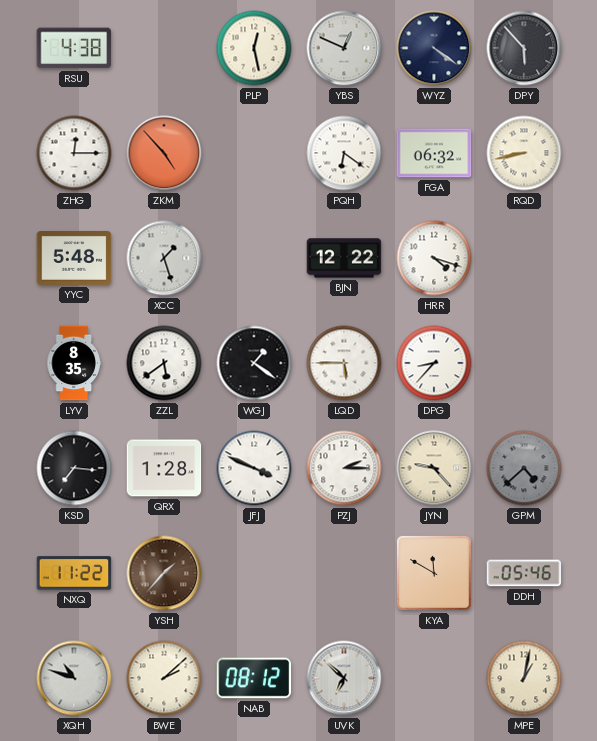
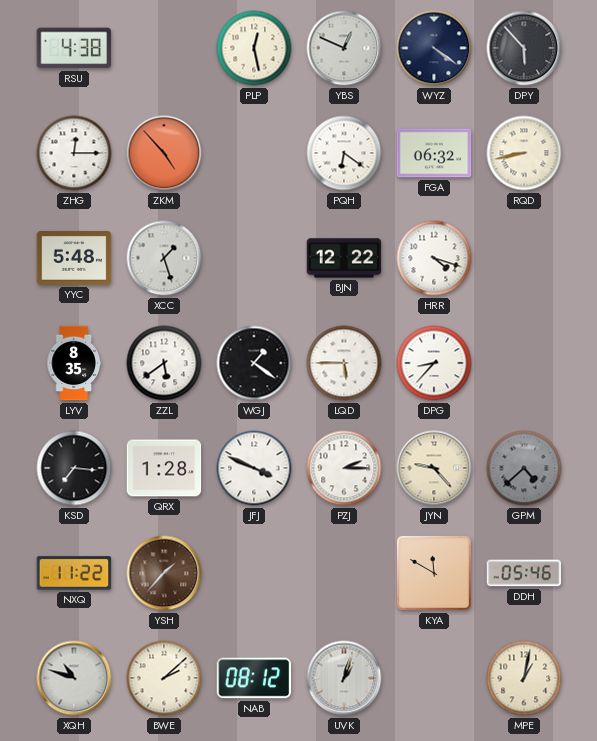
UVK: 6:52 -> 1:03 (344, 678)
